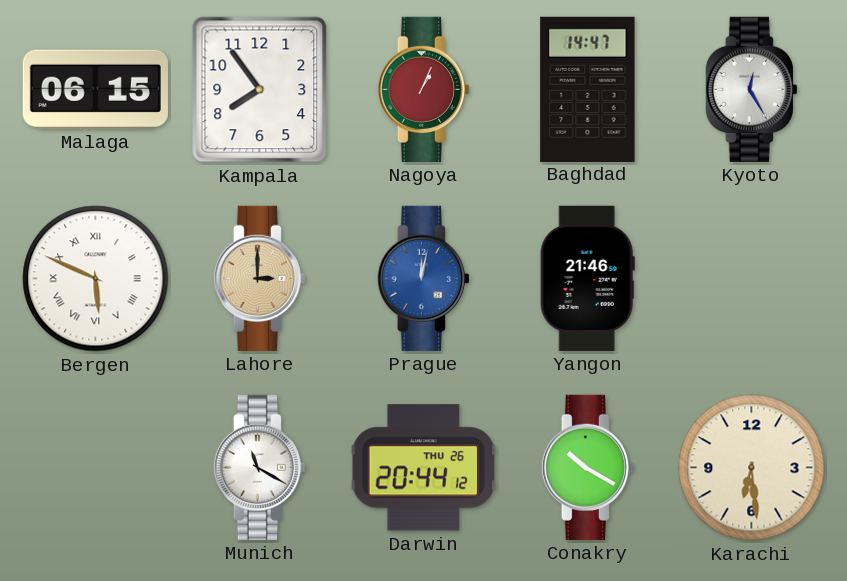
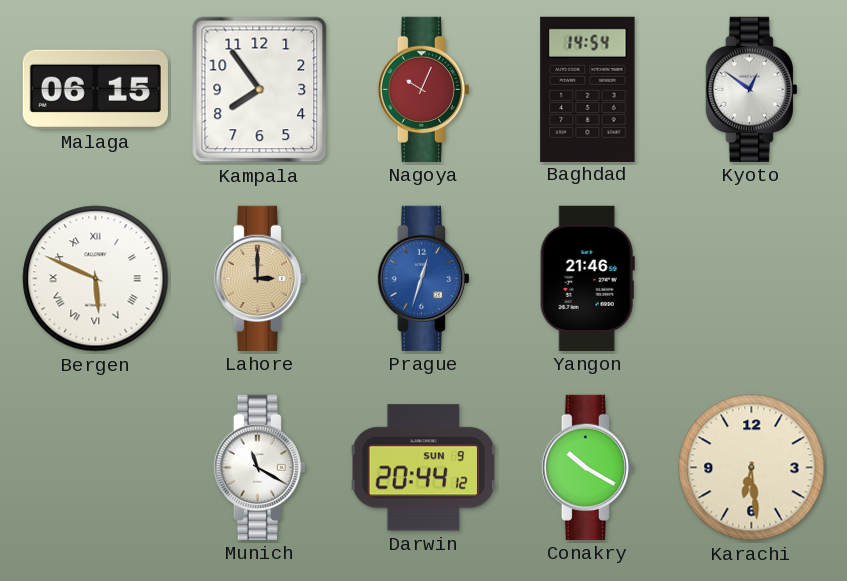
Nagoya: 1:04 -> 10:04 (423, 89)
Baghdad: 14:47 -> 14:54 (588, 89)
Kyoto: 12:25 -> 12:51 (751, 89)
Prague: 12:02 -> 12:33 (423, 278)
Darwin date: THU 26 -> SUN 9 (423, 468)
